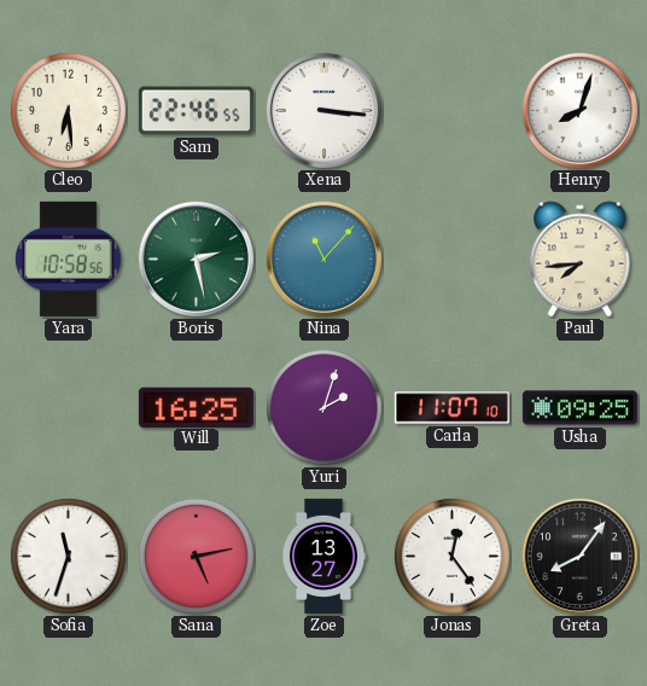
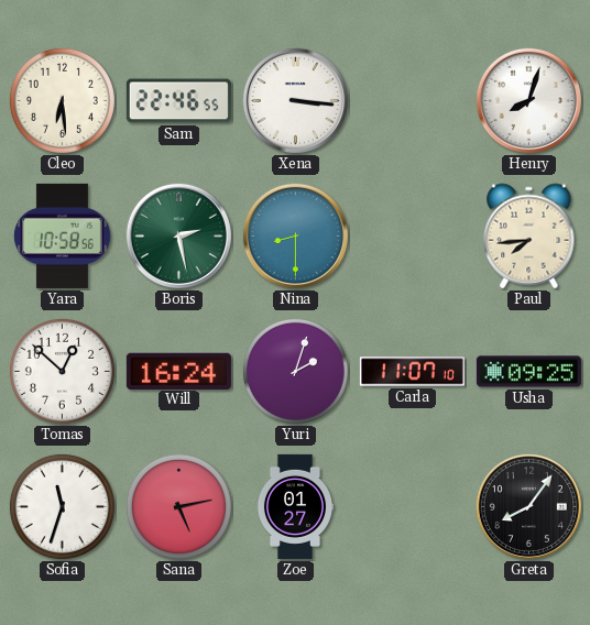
Nina: 11:07 -> 8:30 (295, 235)
Tomas: none -> 12:52 (62, 371)
Will: 16:25 -> 16:24 (178, 371)
Zoe: 13:27 -> 01:27 (295, 506)
Jonas: 12:24 -> none (451, 556)
